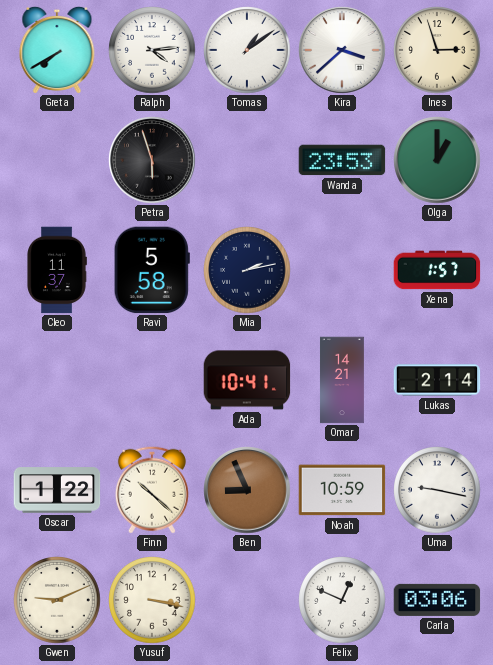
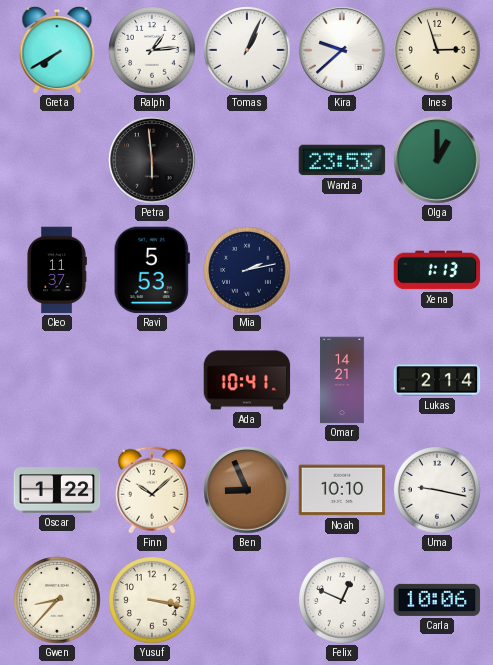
Ralph: 4:14 -> 1:14 (152, 50)
Tomas: 1:09 -> 1:04 (247, 50)
Kira: 3:38 -> 9:38 (342, 50)
Petra: 5:57 -> 5:59 (152, 160)
Ravi: 5:58 -> 5:53 (152, 270)
Xena: 1:57 -> 1:13 (437, 270)
Finn: 10:22 -> 10:08 (152, 490)
Noah: 10:59 -> 10:10 (342, 490)
Gwen: 9:11 -> 8:37 (57, 600)
Carla: 03:06 -> 10:06 (437, 600)
